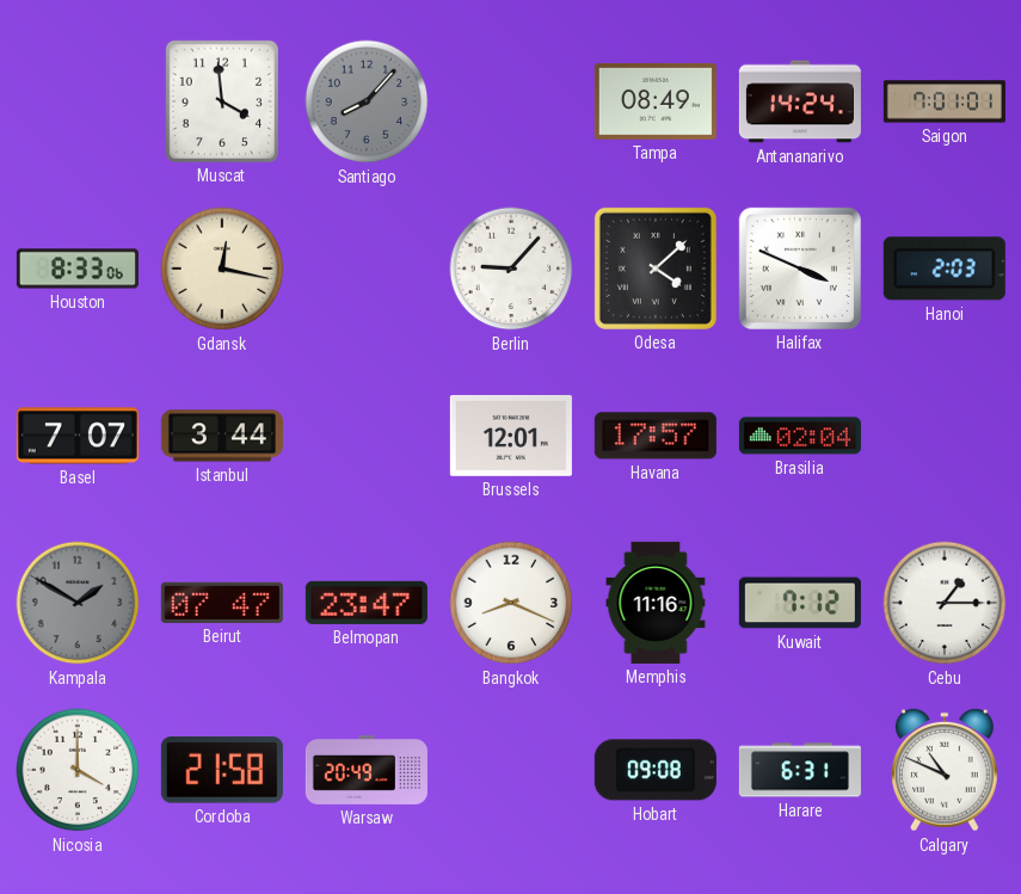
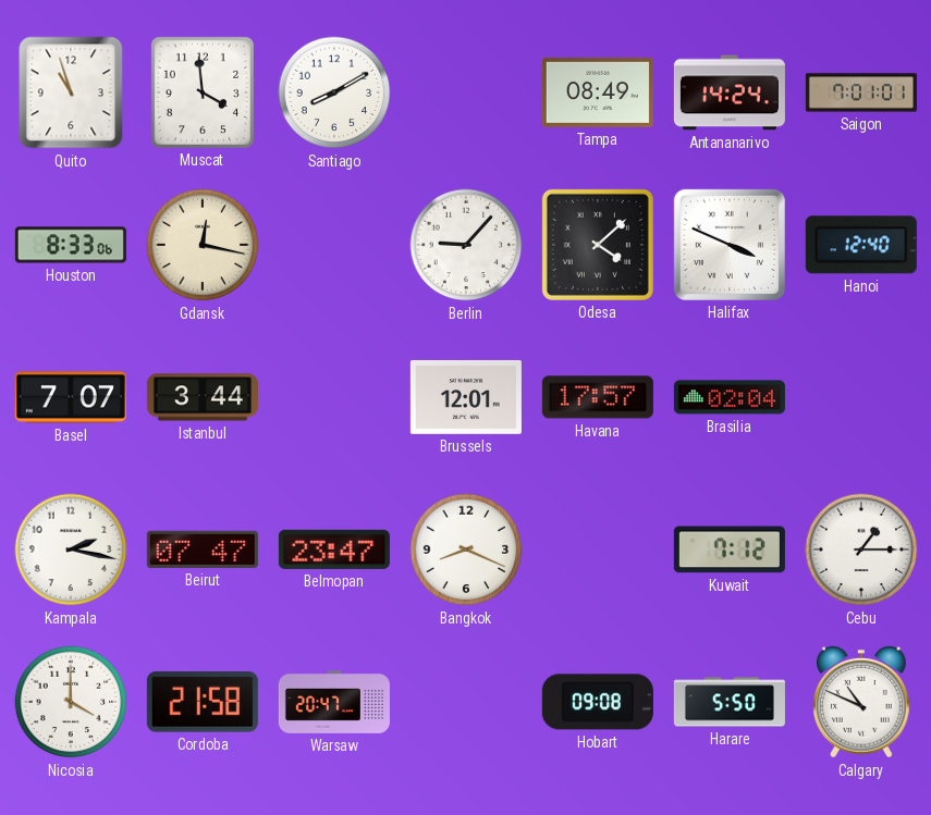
Quito: none -> 10:57 (71, 92)
Santiago: 8:07 -> 8:10 (334, 92)
Santiago dial: grey -> white (334, 92)
Hanoi: 2:03 -> 12:40 (861, 245)
Kampala: 1:50 -> 2:17 (71, 549)
Kampala dial: grey -> white (71, 549)
Memphis: 11:16 -> none (656, 603)
Warsaw: 20:49 -> 20:47 (334, 702)
Harare: 6:31 -> 5:50 (730, 702)
